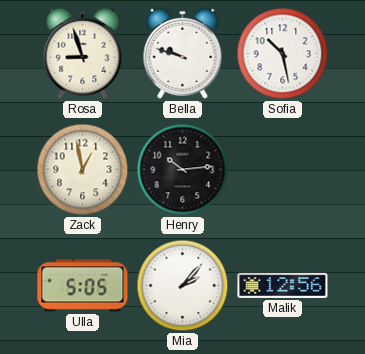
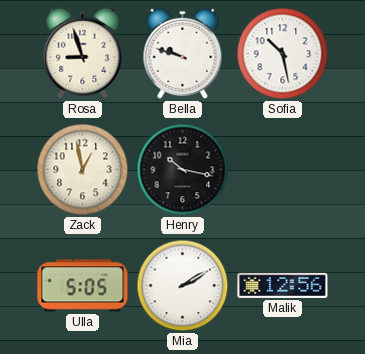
Henry: 10:14 -> 10:17 (183, 170)
Mia: 2:07 -> 2:10 (183, 286)
